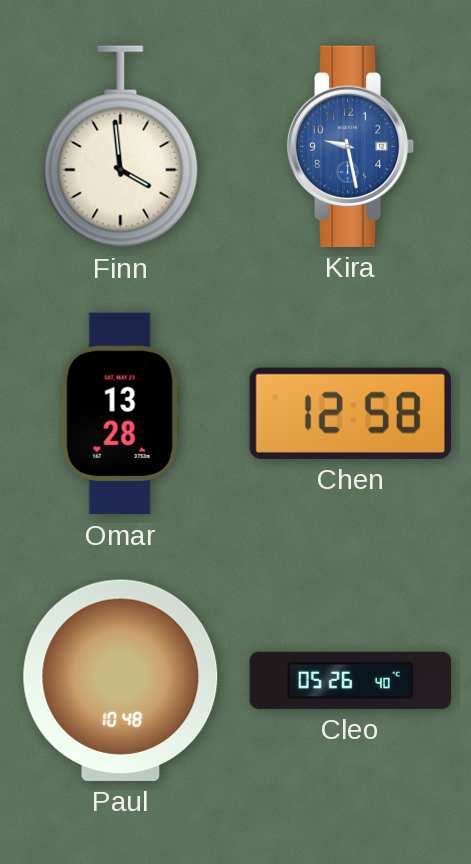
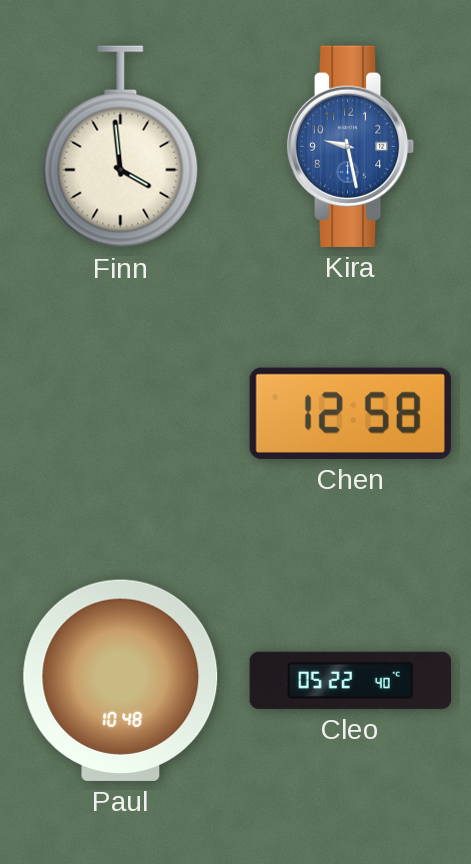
Omar: 13:28 -> none (120, 414)
Cleo: 05:26 -> 05:22 (350, 680)
